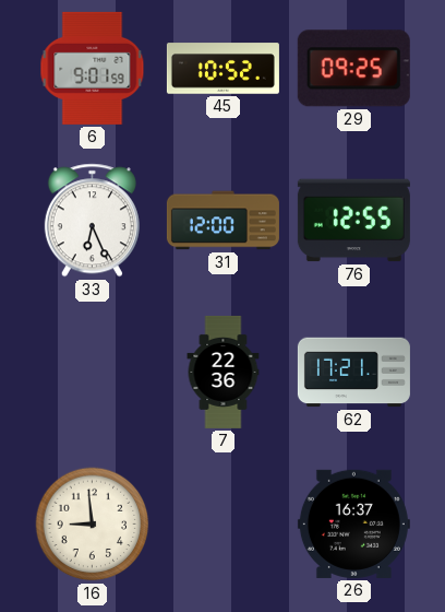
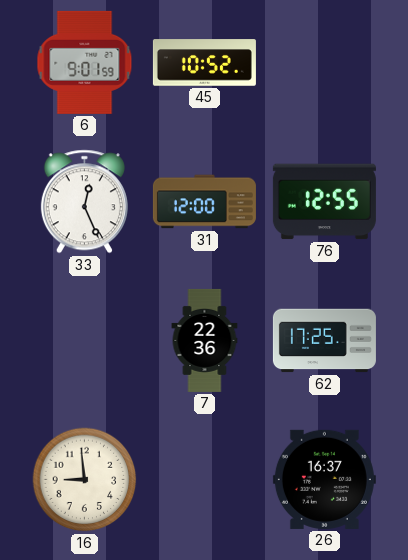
29: 09:25 -> none (353, 69)
33: 6:26 -> 12:26 (84, 202)
62: 17:21 -> 17:25 (324, 341)
